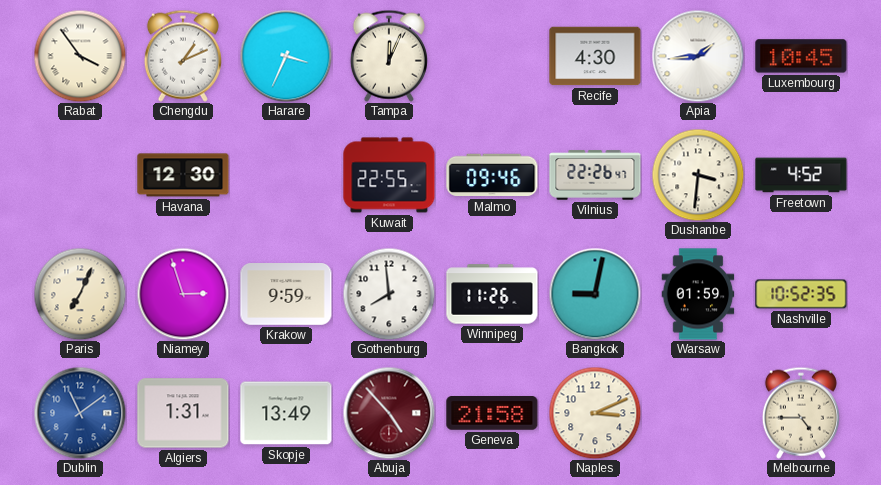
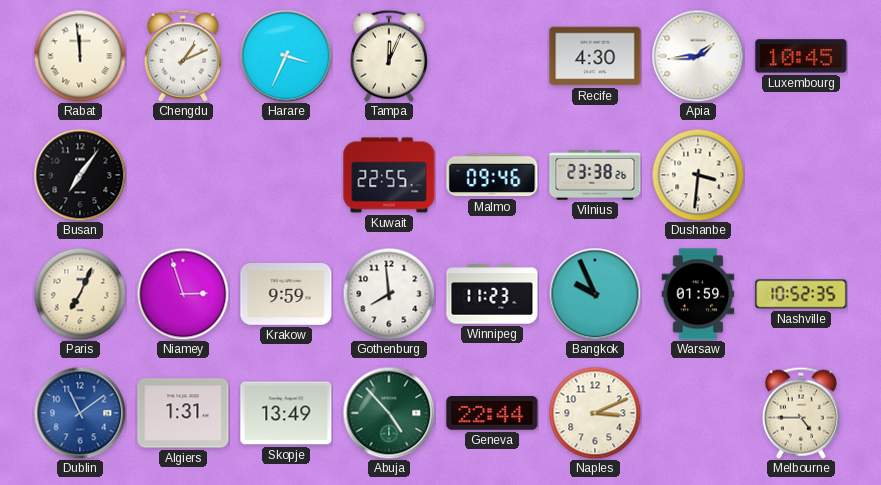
Rabat: 3:54 -> 11:59 (80, 56)
Busan: none -> 7:06 (80, 175)
Havana: 12:30 -> none (183, 175)
Vilnius: 22:26 -> 23:38 (595, 175)
Freetown: 4:52 -> none (801, 175)
Winnipeg: 11:26 -> 11:23 (492, 294)
Bangkok: 9:02 -> 9:56 (595, 294)
Abuja dial: burgundy -> green (389, 413)
Geneva: 21:58 -> 22:44 (492, 414)
